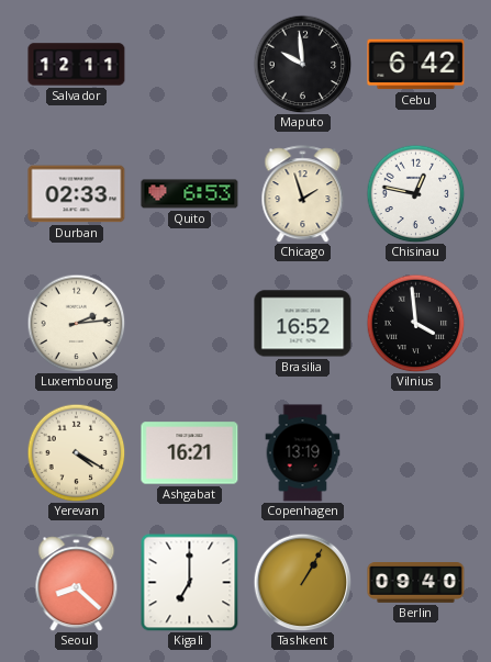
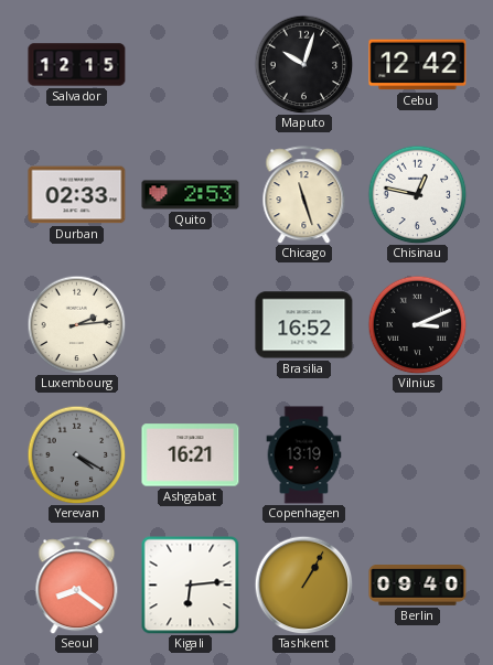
Salvador: 12:11 -> 12:15 (77, 65)
Maputo: 9:59 -> 10:03 (303, 64)
Cebu: 6:42 -> 12:42 (418, 65)
Quito: 6:53 -> 2:53 (191, 195)
Chicago: 1:57 -> 11:27 (304, 195)
Vilnius: 3:59 -> 3:11 (417, 324)
Yerevan dial: cream -> grey (76, 454)
Seoul: 8:22 -> 8:21 (77, 586)
Kigali: 7:00 -> 6:14 (190, 584)
